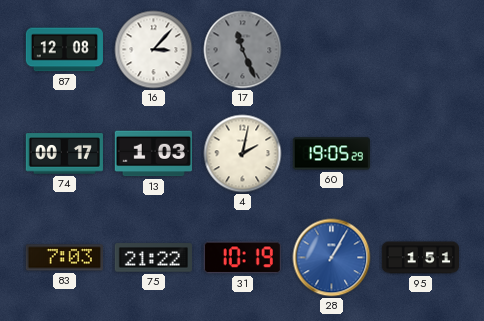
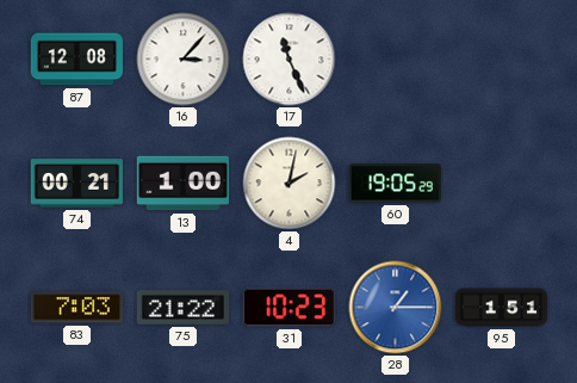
17 dial: grey -> white (290, 60)
74: 00:17 -> 00:21 (76, 184)
13: 1:03 -> 1:00 (182, 184)
31: 10:19 -> 10:23 (288, 308)
28: 1:05 -> 1:15 (396, 308)
